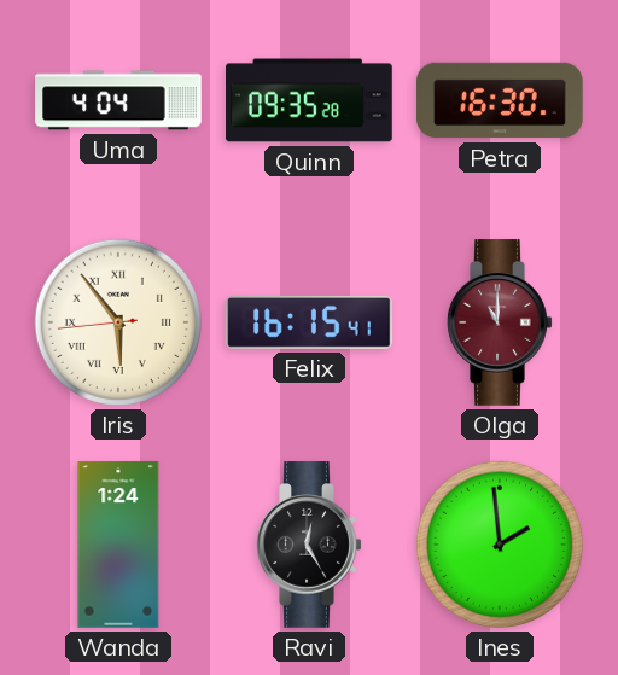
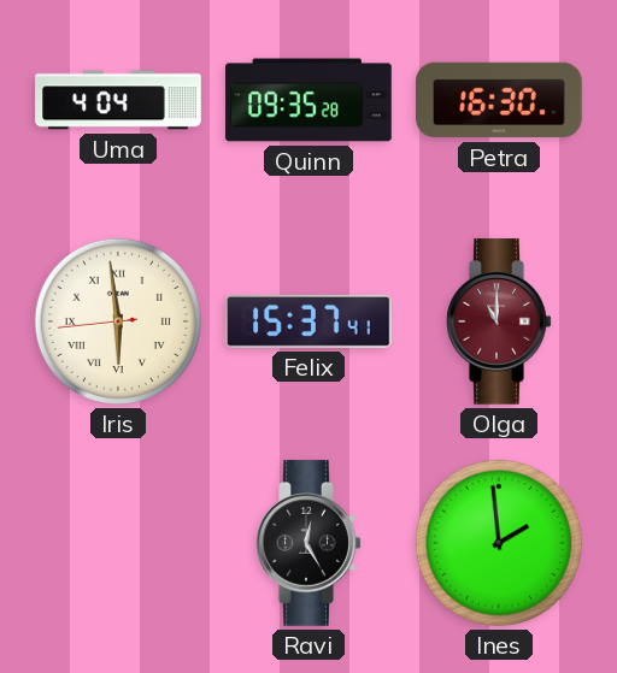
Iris: 5:53 -> 5:58 (118, 321)
Felix: 16:15 -> 15:37 (308, 321)
Wanda: 1:24 -> none (118, 545)
